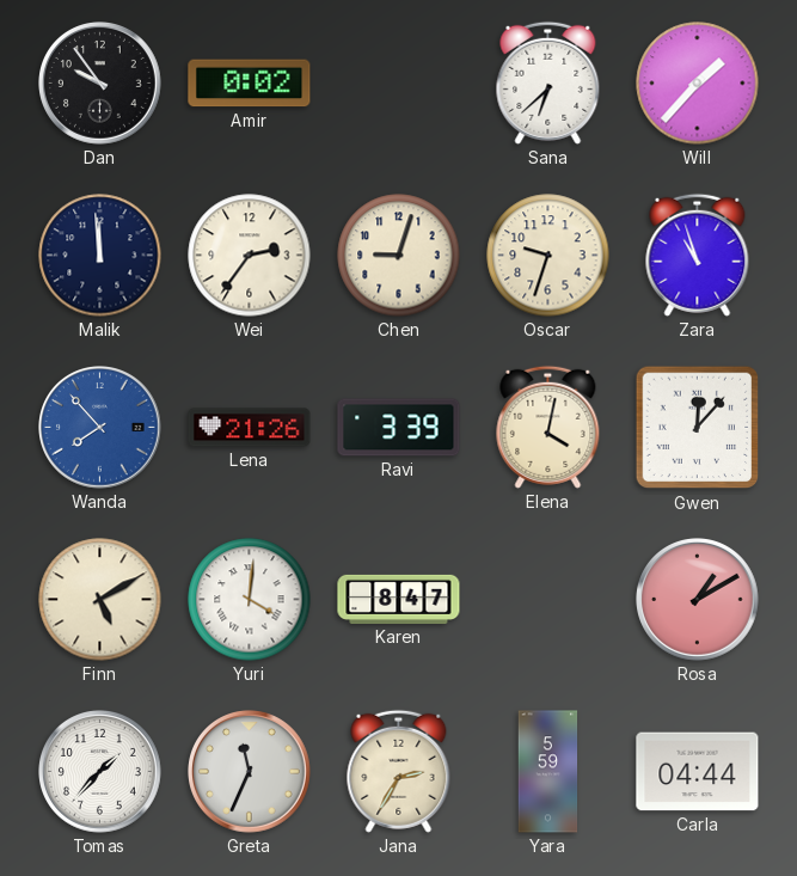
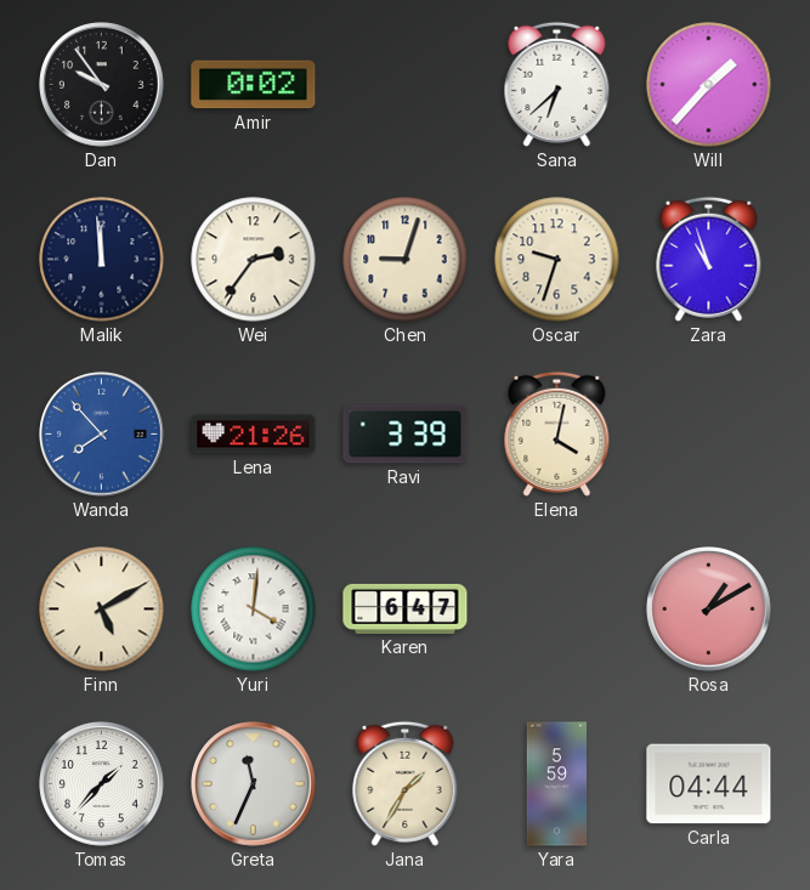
Gwen: 12:07 -> none (698, 428)
Karen: 8:47 -> 6:47 (406, 608)
Jana: 2:35 -> 1:35 (406, 783)
